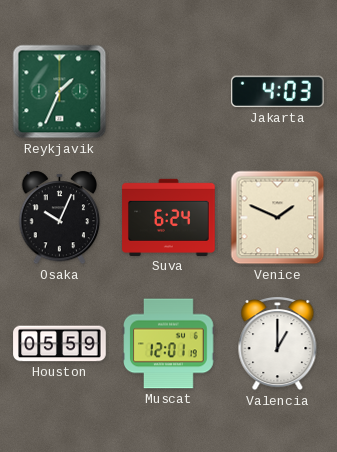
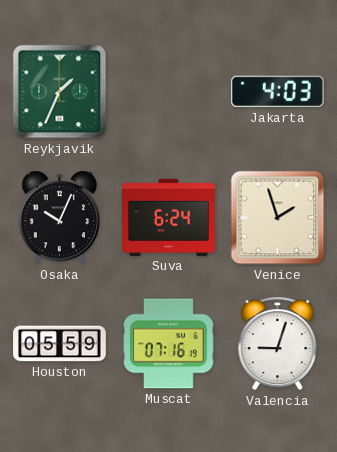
Venice: 1:49 -> 1:57 (278, 218)
Muscat: 12:01 -> 07:16 (169, 344)
Valencia: 1:00 -> 9:03 (278, 344)
